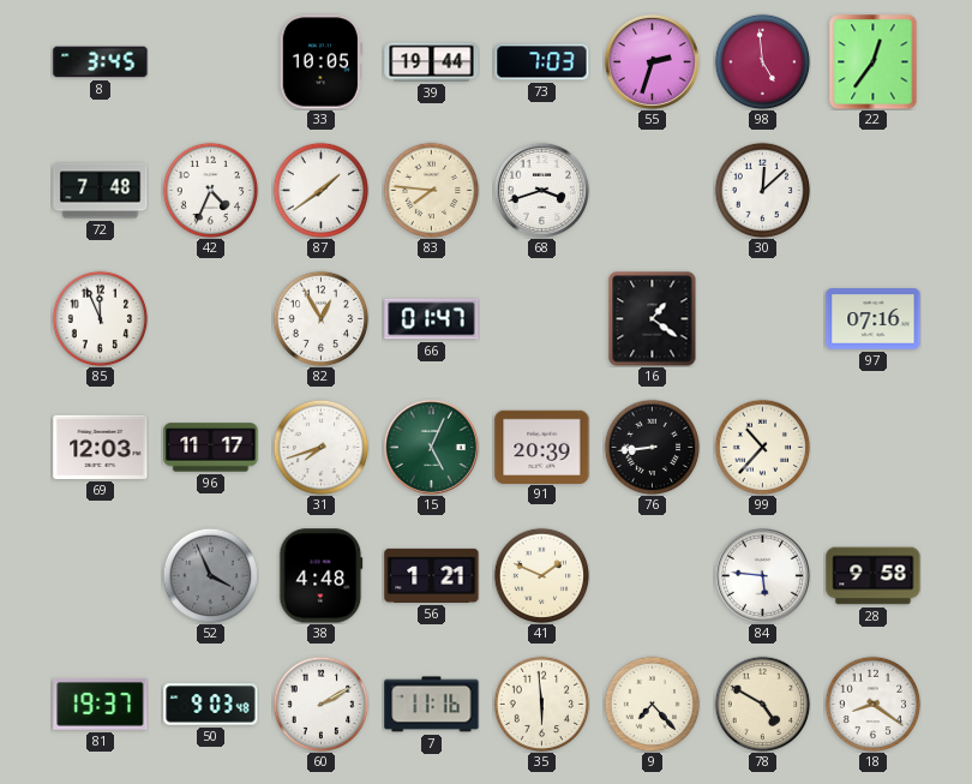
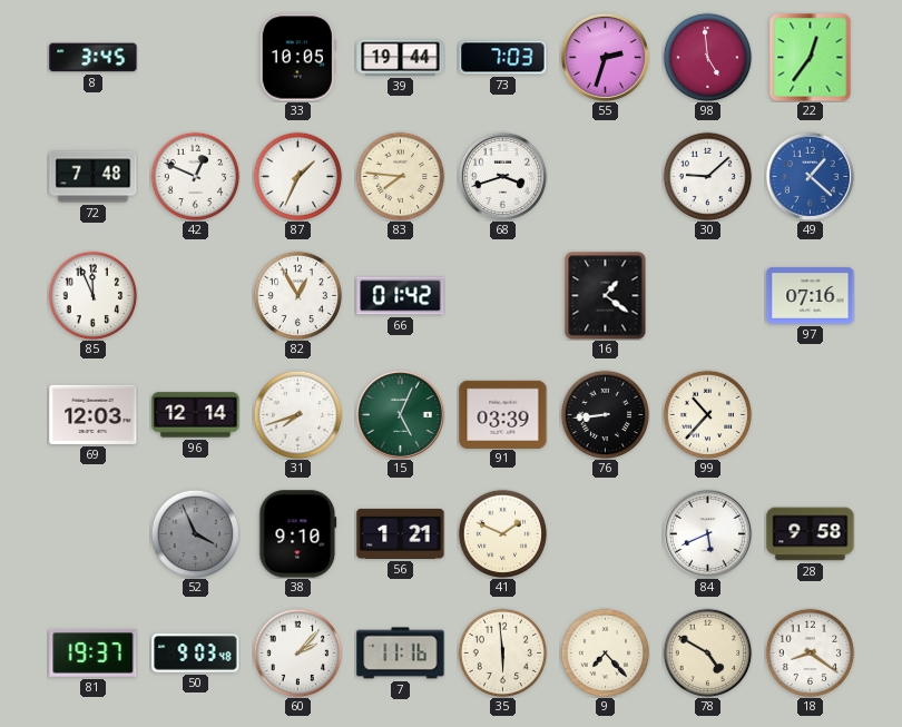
42: 4:34 -> 12:49 (195, 176)
87: 1:39 -> 1:34 (297, 176)
30: 12:08 -> 9:08 (707, 176)
49: none -> 1:22 (810, 176)
66: 01:47 -> 01:42 (401, 296)
96: 11:17 -> 12:14 (196, 415)
91: 20:39 -> 03:39 (503, 414)
38: 4:48 -> 9:10 (298, 534)
84: 5:46 -> 5:41 (707, 533)
60: 2:10 -> 2:07 (297, 652)
